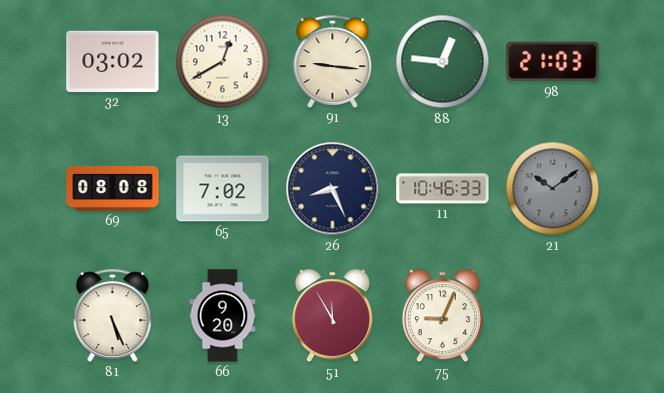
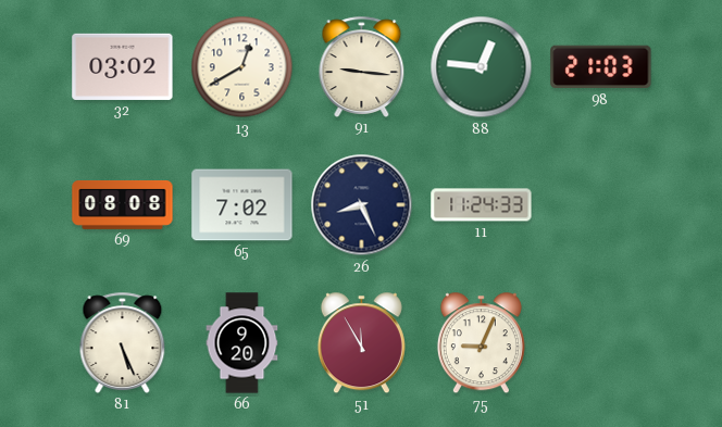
11: 10:46 -> 11:24 (482, 205)
21: 10:09 -> none (553, 189)
